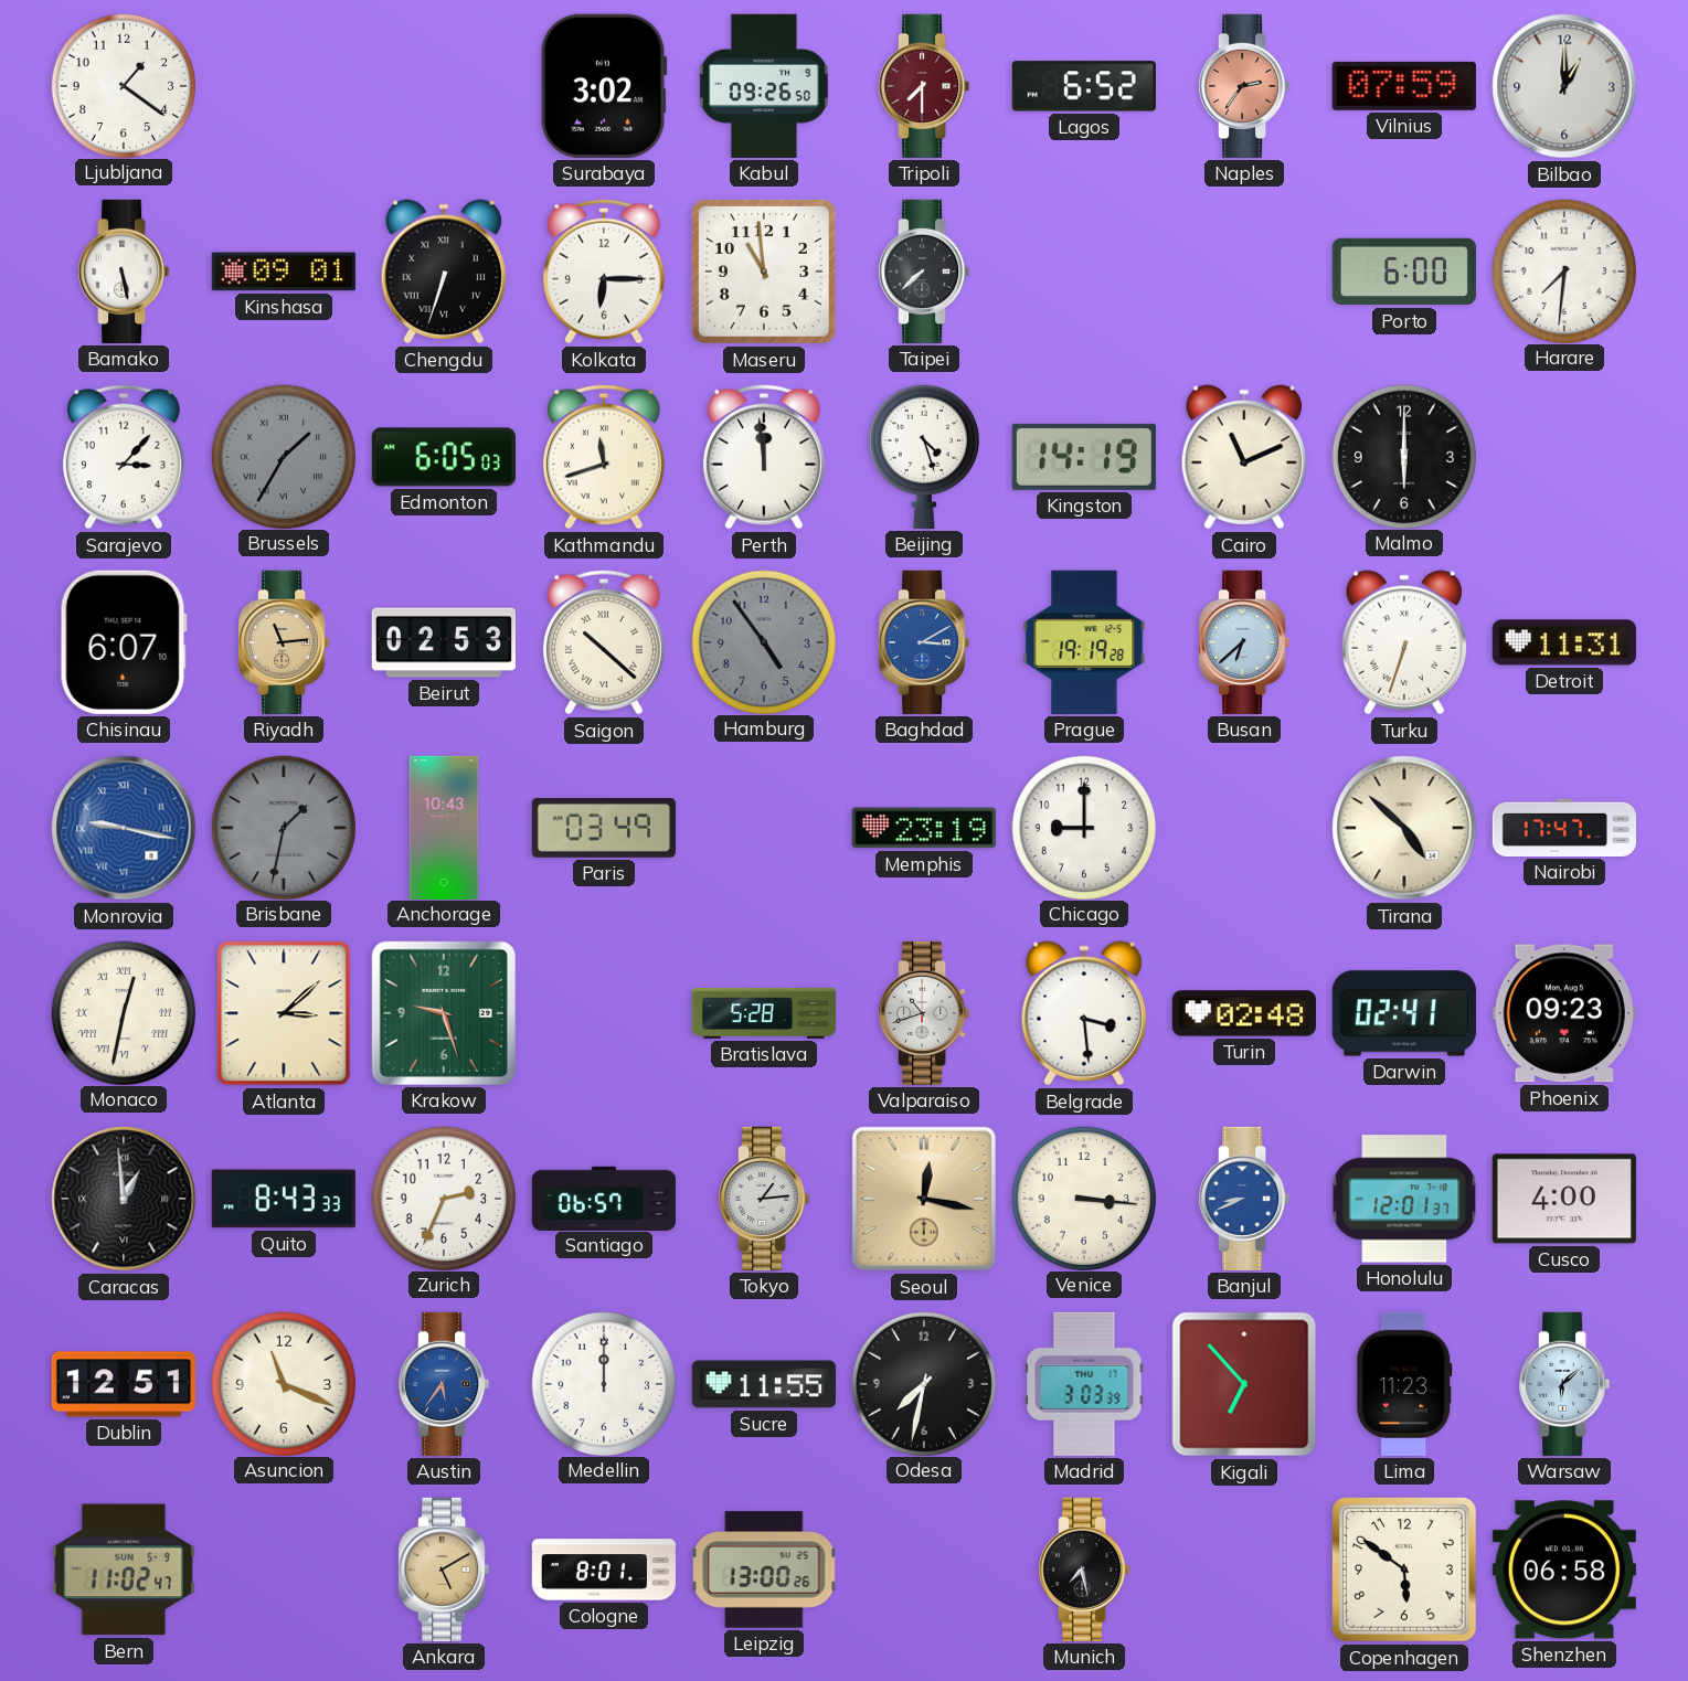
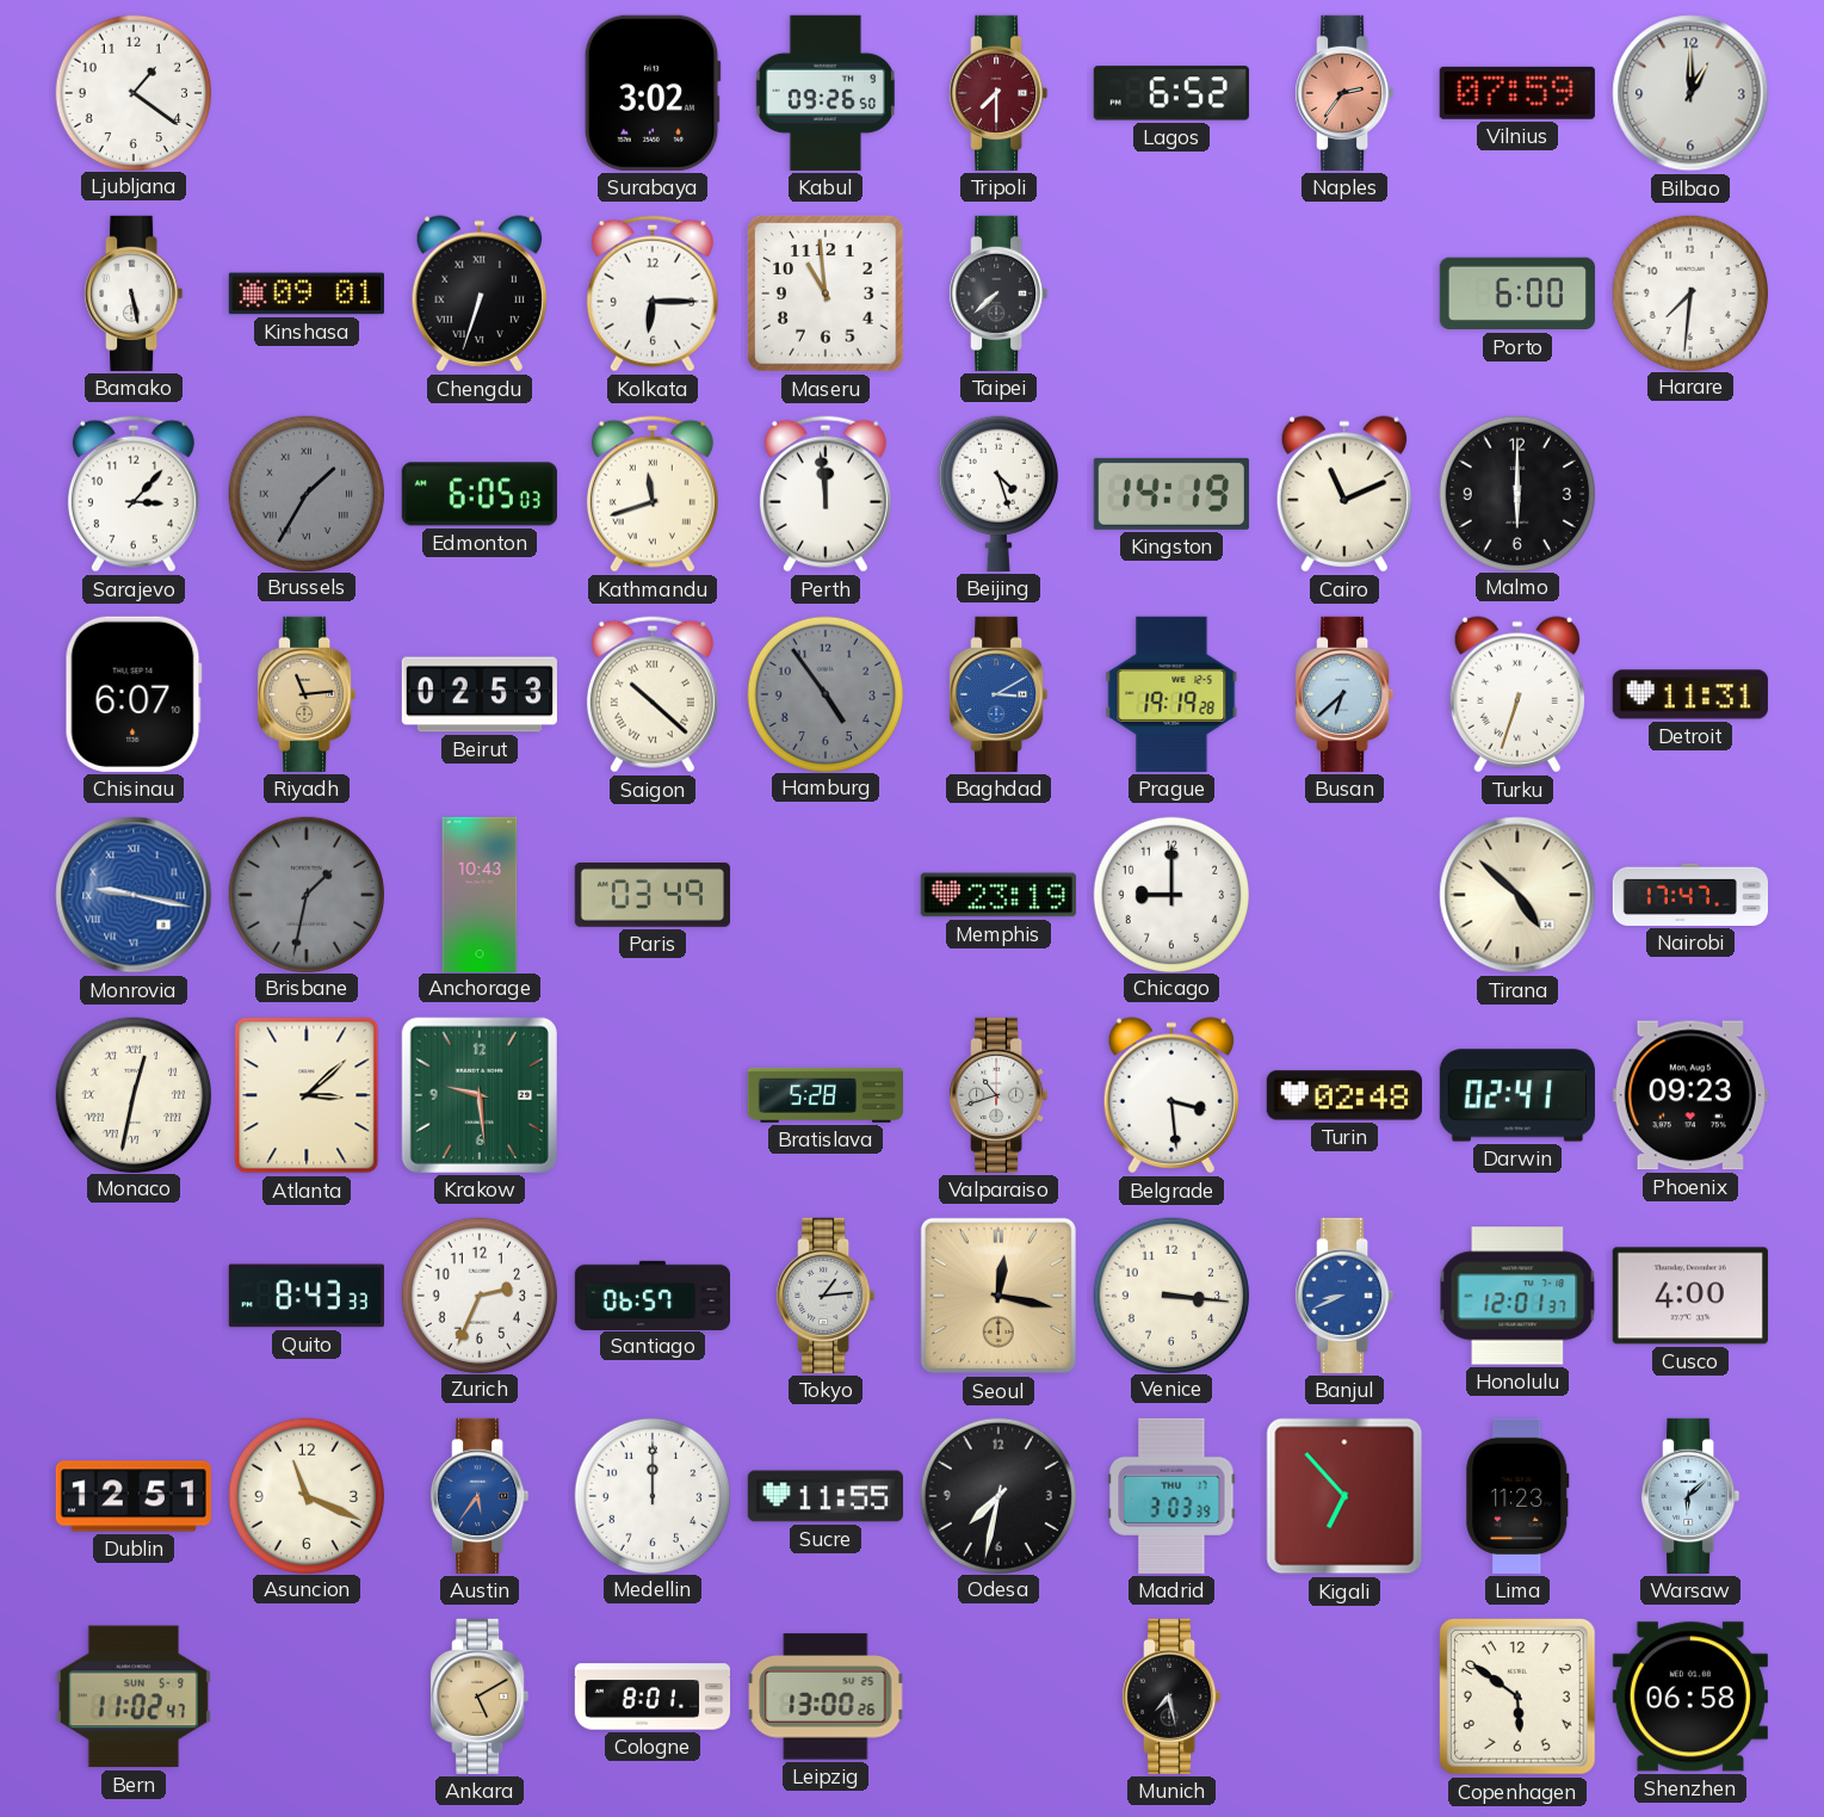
Krakow: 9:27 -> 9:29 (480, 1095)
Caracas: 12:59 -> none (124, 1199)
